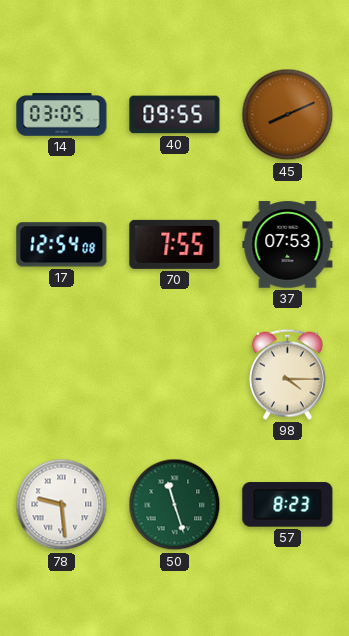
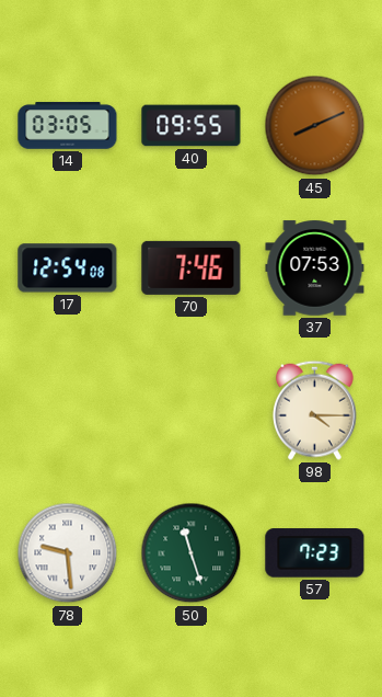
70: 7:55 -> 7:46 (192, 267)
57: 8:23 -> 7:23 (315, 553)
